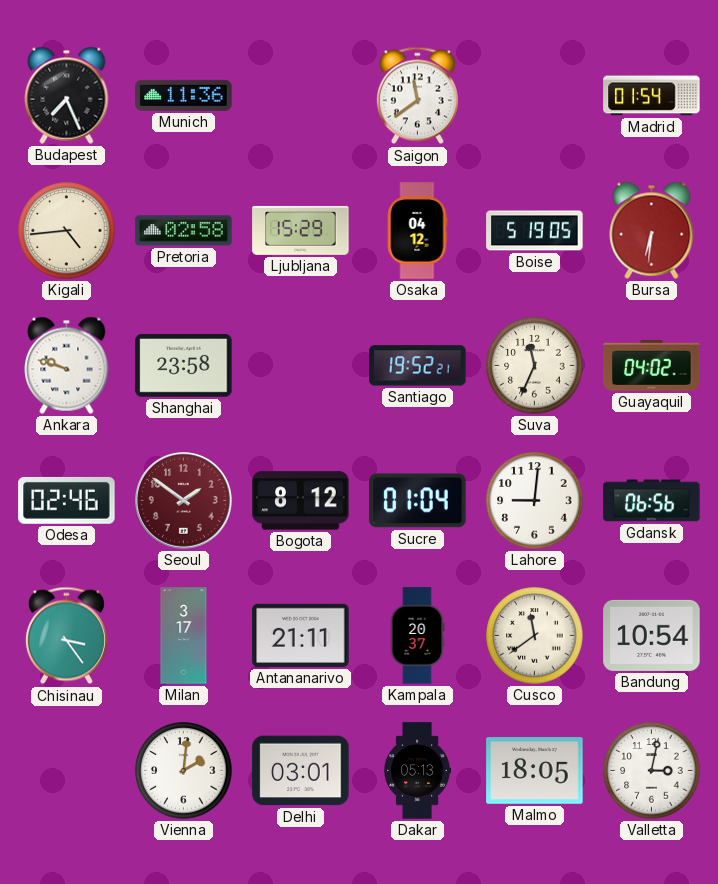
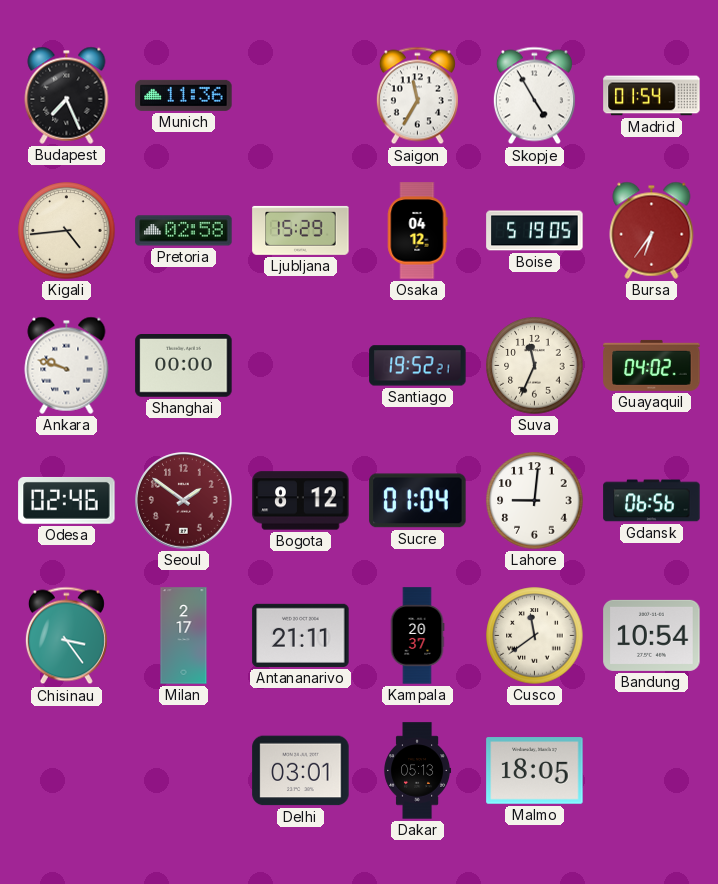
Saigon: 11:39 -> 11:35 (417, 96)
Skopje: none -> 4:55 (534, 96)
Bursa: 6:31 -> 6:36 (652, 230)
Shanghai: 23:58 -> 00:00 (184, 366)
Milan: 3:17 -> 2:17 (184, 636)
Vienna: 2:01 -> none (184, 771)
Valletta: 3:02 -> none (652, 771)
